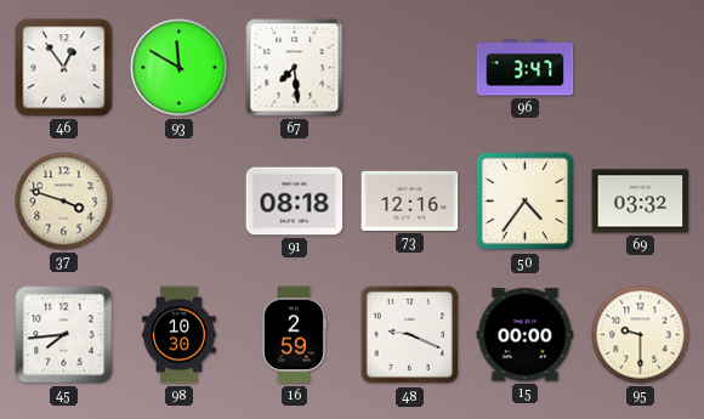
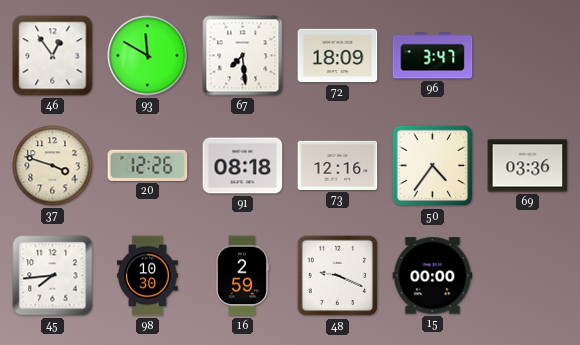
72: none -> 18:09 (338, 56)
20: none -> 12:26 (148, 165)
69: 03:32 -> 03:36 (528, 166)
95: 9:30 -> none (641, 335)
